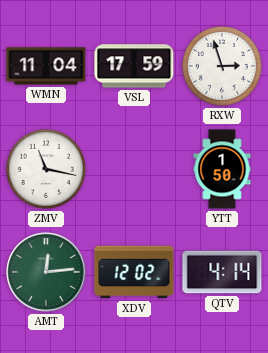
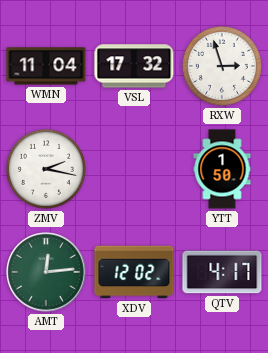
VSL: 17:59 -> 17:32 (134, 66)
ZMV: 11:17 -> 2:17 (46, 169)
QTV: 4:14 -> 4:17 (222, 272)
